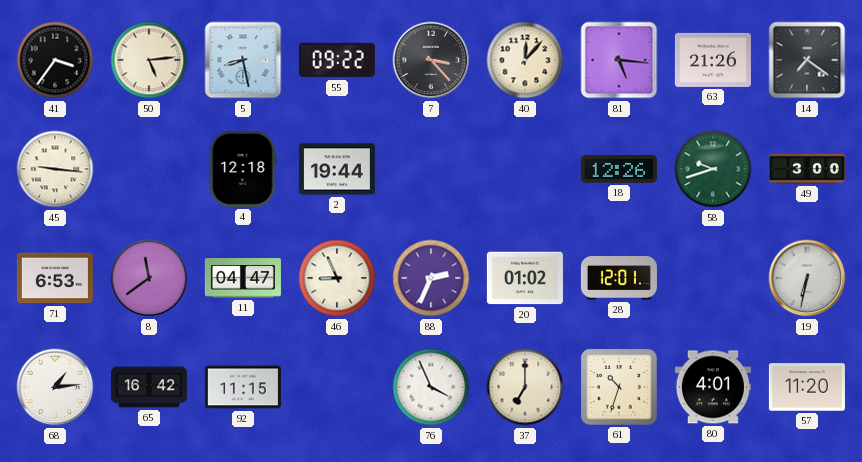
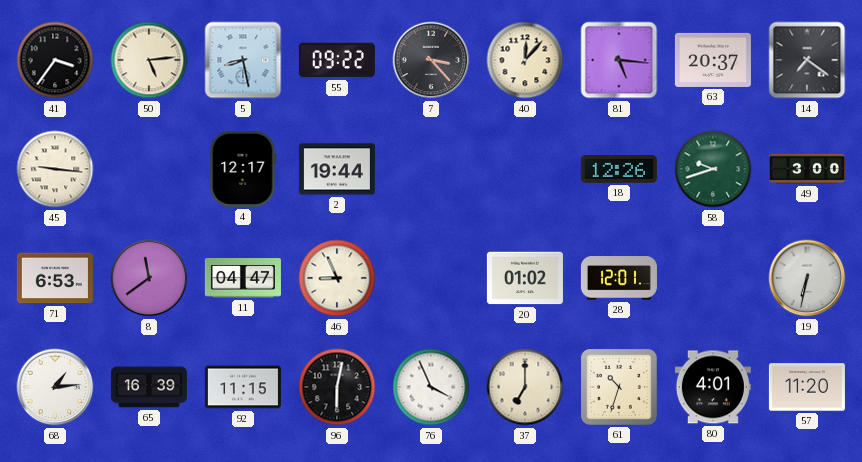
63: 21:26 -> 20:37 (713, 60)
4: 12:18 -> 12:17 (243, 169)
88: 2:34 -> none (431, 278)
65: 16:42 -> 16:39 (149, 387)
96: none -> 6:02 (337, 387)
